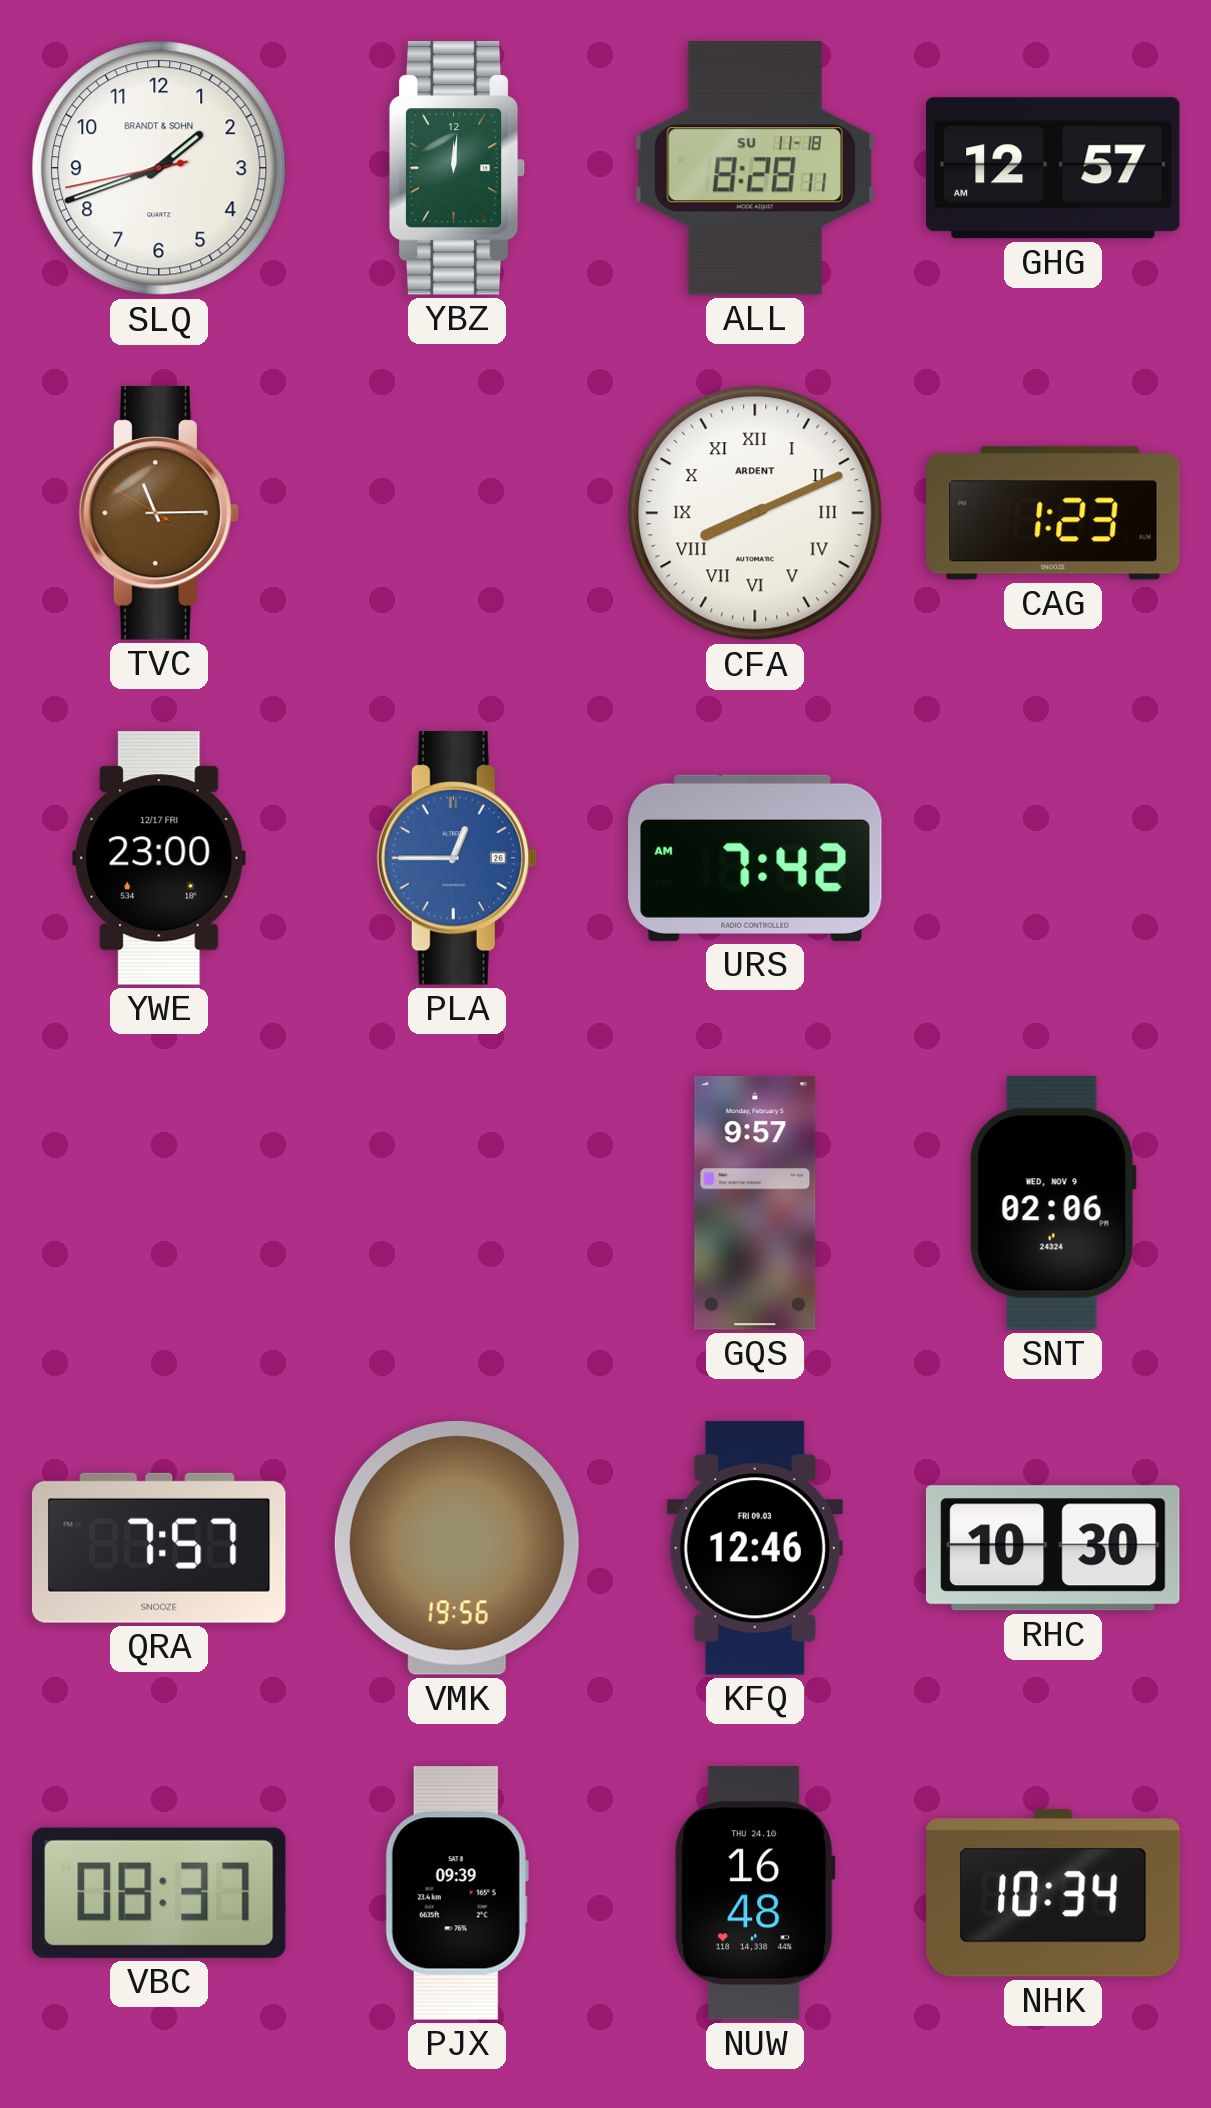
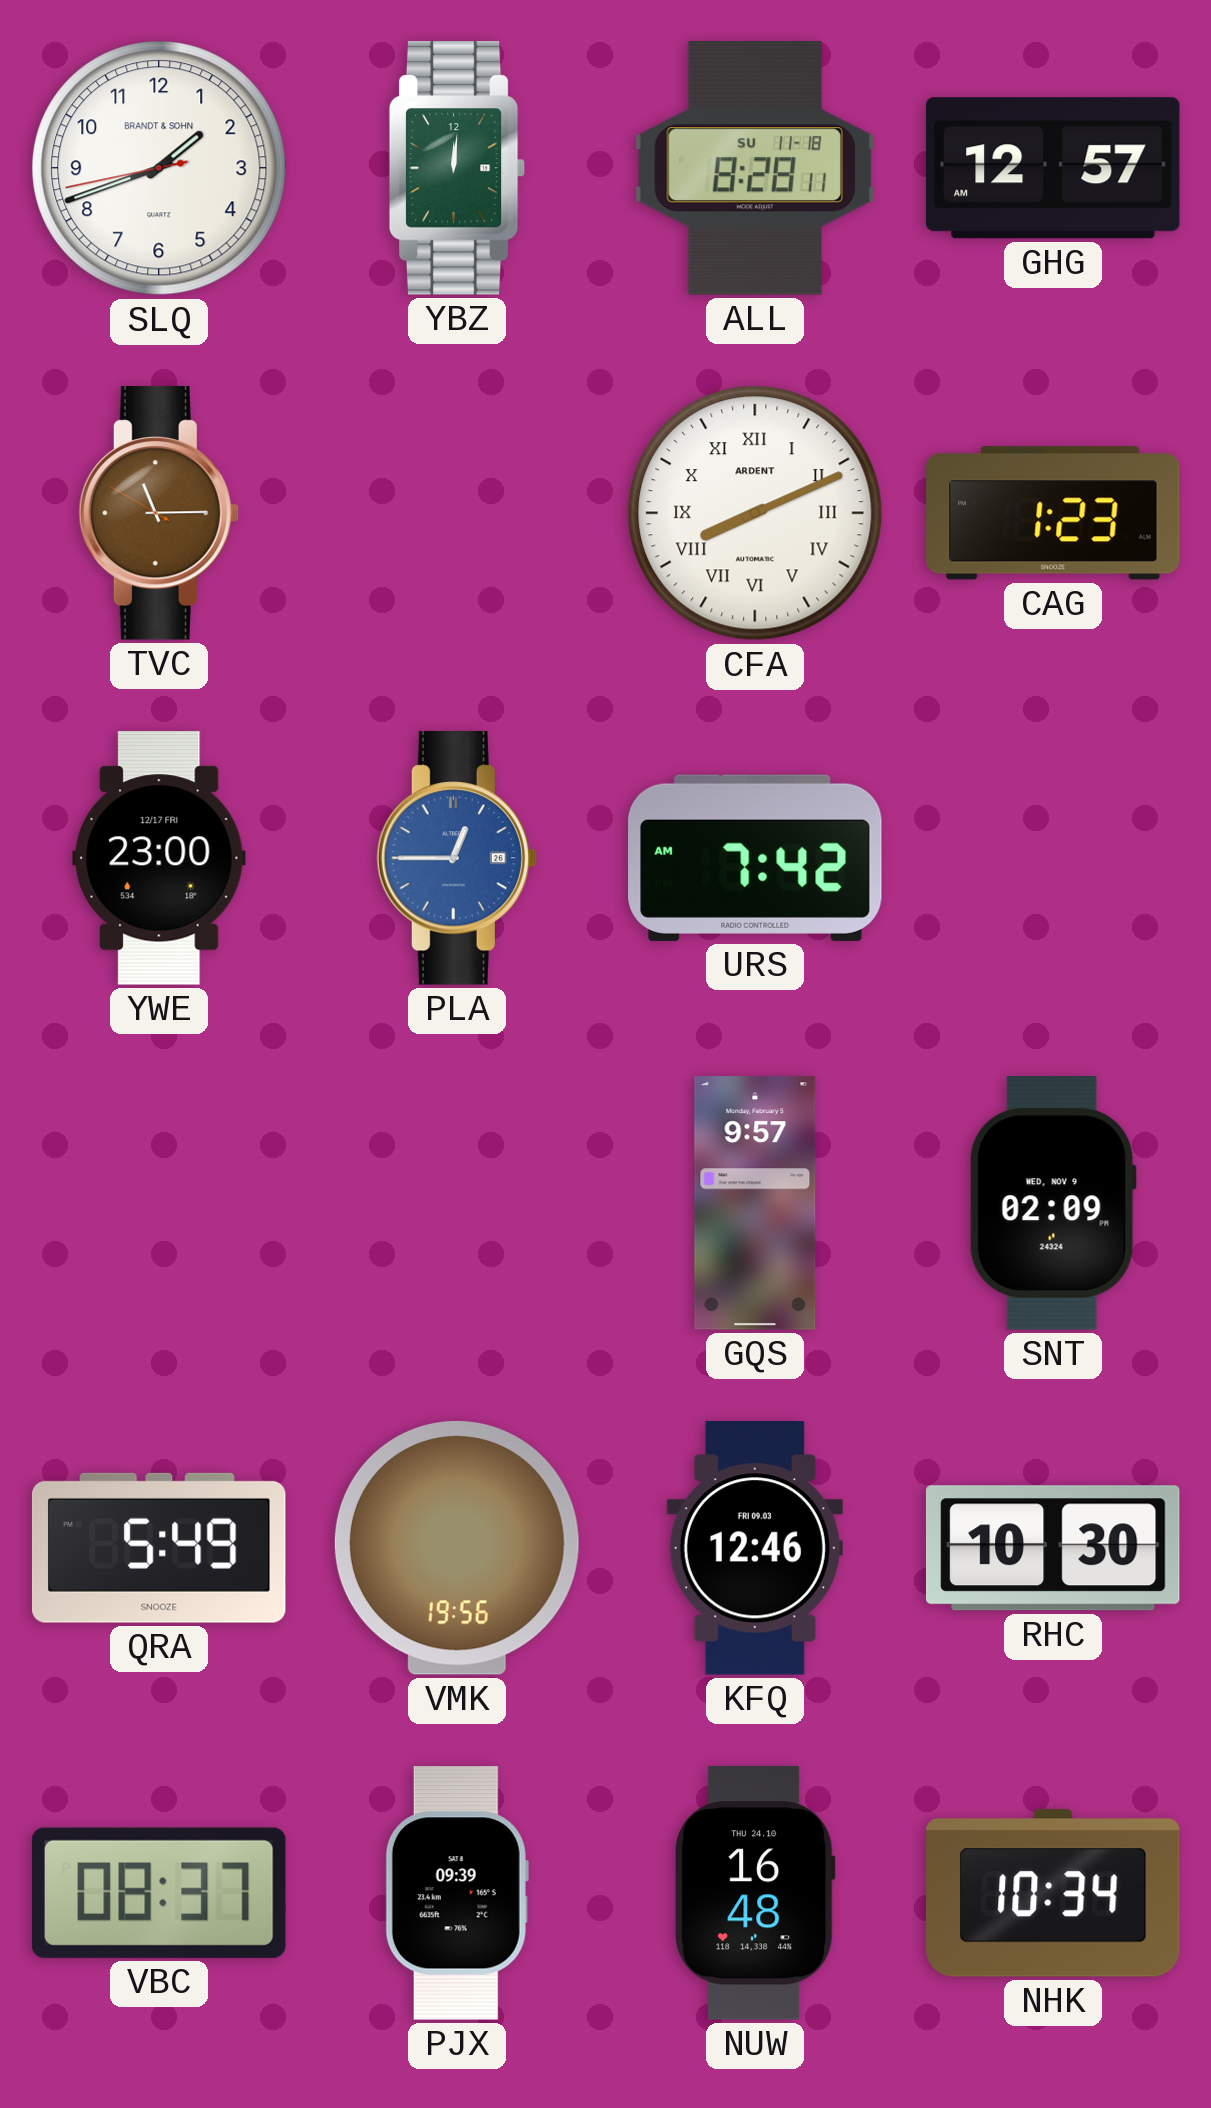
SNT: 02:06 -> 02:09 (1053, 1204)
QRA: 7:57 -> 5:49 (159, 1548)
